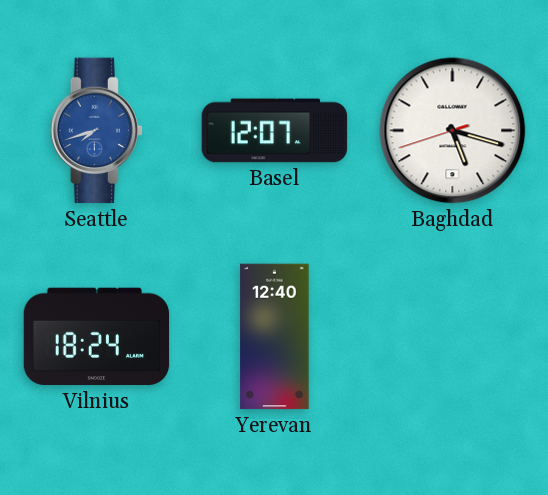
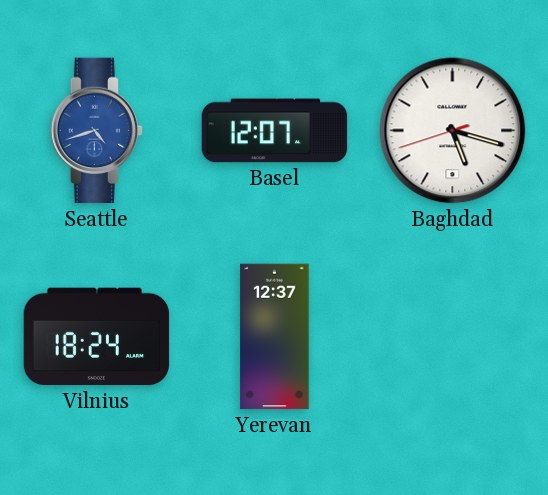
Seattle: 7:42 -> 4:42 (96, 131)
Yerevan: 12:40 -> 12:37 (275, 337)
